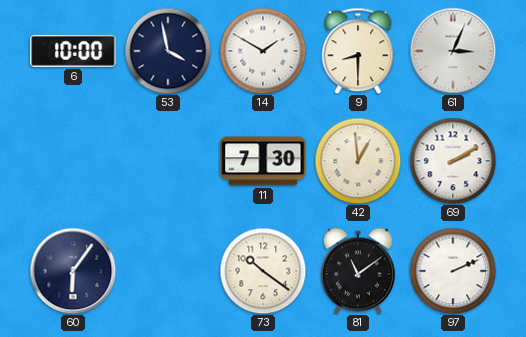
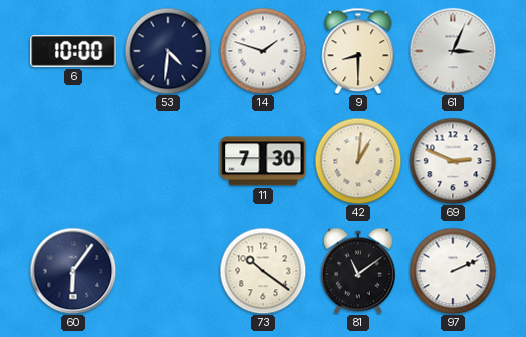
53: 3:58 -> 4:31 (168, 51)
14: 1:50 -> 1:48 (263, 51)
42: 12:59 -> 1:01 (358, 161)
69: 2:10 -> 2:49 (453, 161)
